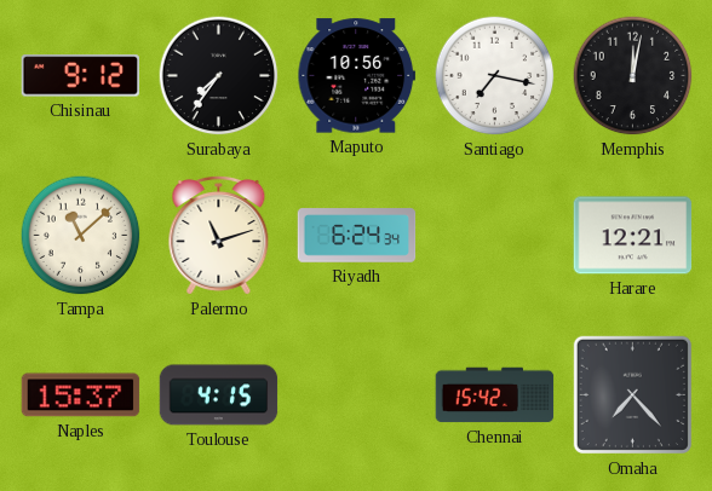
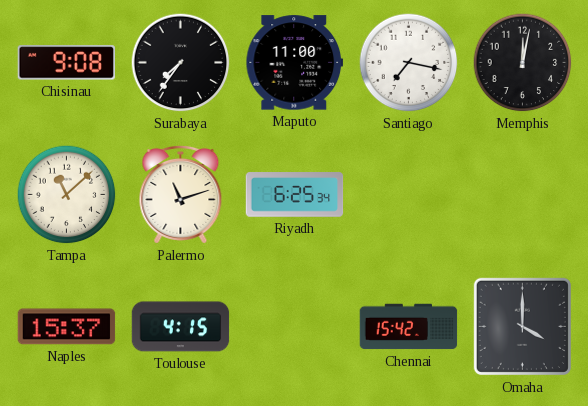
Chisinau: 9:12 -> 9:08 (66, 63)
Maputo: 10:56 -> 11:00 (295, 63)
Riyadh: 6:24 -> 6:25 (295, 195)
Harare: 12:21 -> none (633, 236)
Omaha: 7:23 -> 4:00 (522, 326)
